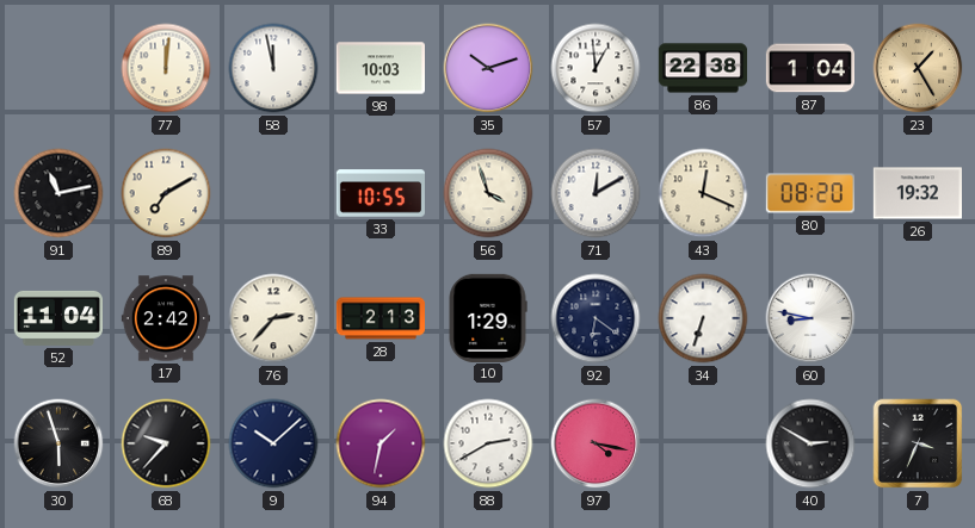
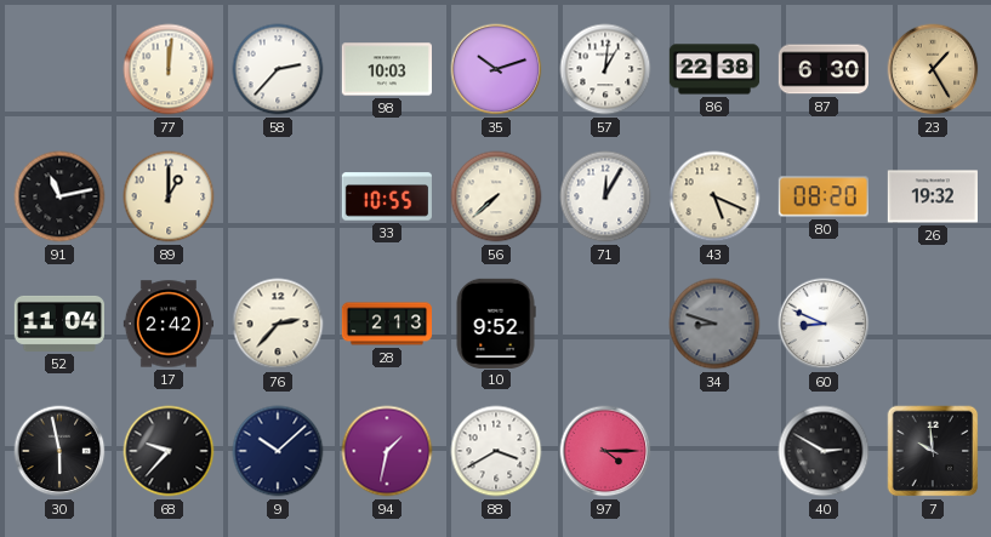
58: 11:58 -> 2:37 (278, 69)
57: 12:59 -> 1:01 (605, 69)
87: 1:04 -> 6:30 (822, 69)
89: 7:10 -> 1:00 (169, 196)
56: 3:57 -> 7:38 (496, 196)
71: 12:10 -> 12:05 (605, 196)
43: 12:19 -> 5:19 (714, 196)
10: 1:29 -> 9:52 (496, 322)
92: 6:21 -> none (596, 318)
34: 6:33 -> 8:48 (714, 324)
34 dial: white -> grey (714, 324)
60: 8:47 -> 8:49 (824, 324)
30: 5:57 -> 5:58 (59, 451)
88: 2:40 -> 3:40 (496, 451)
97: 4:17 -> 4:15 (605, 451)
7: 3:34 -> 9:59 (933, 451)
